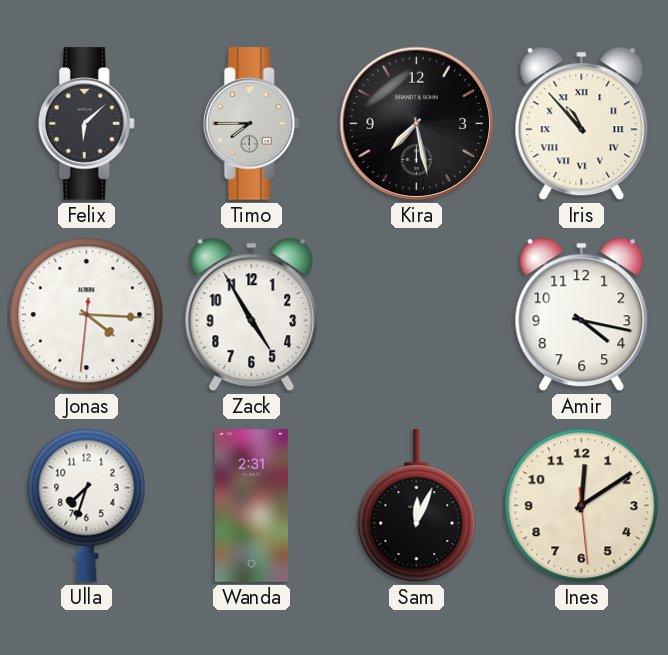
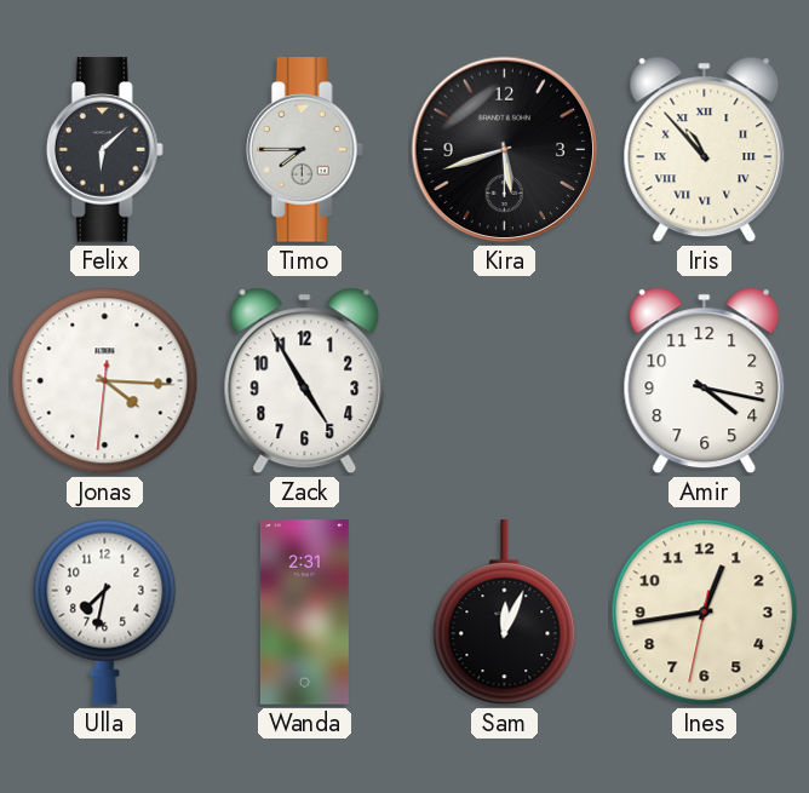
Kira: 7:28 -> 5:42 (505, 150)
Ulla: 7:33 -> 7:32 (105, 611)
Ines: 12:09 -> 12:43 (705, 613)
